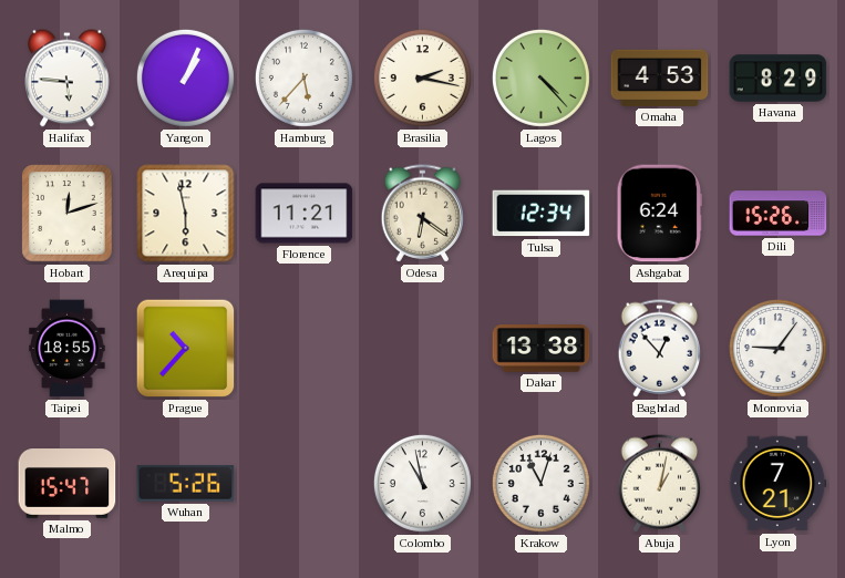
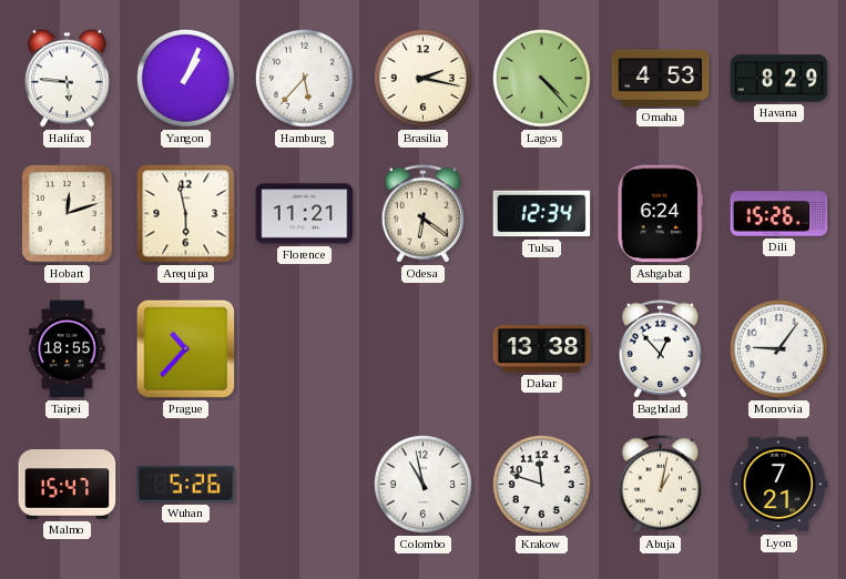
Krakow: 11:03 -> 11:48 (541, 484)
